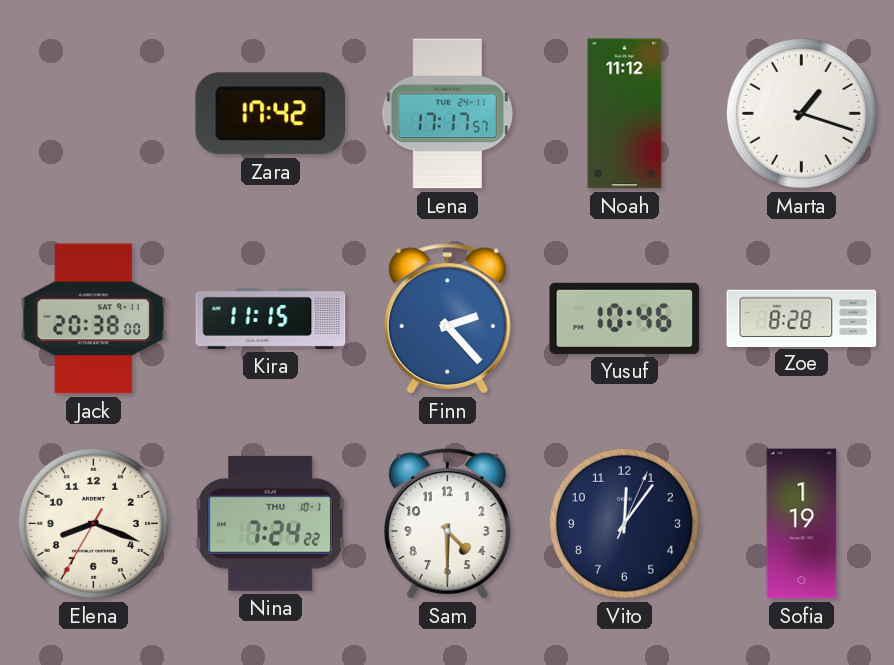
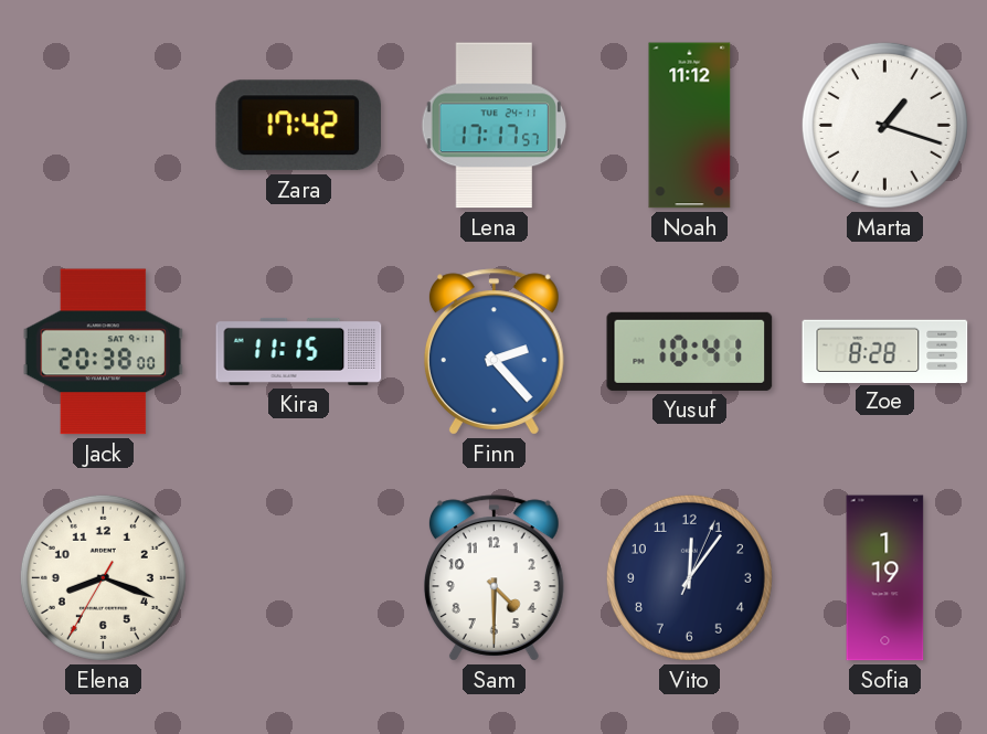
Yusuf: 10:46 -> 10:41 (690, 351)
Nina: 7:24 -> none (271, 523)
